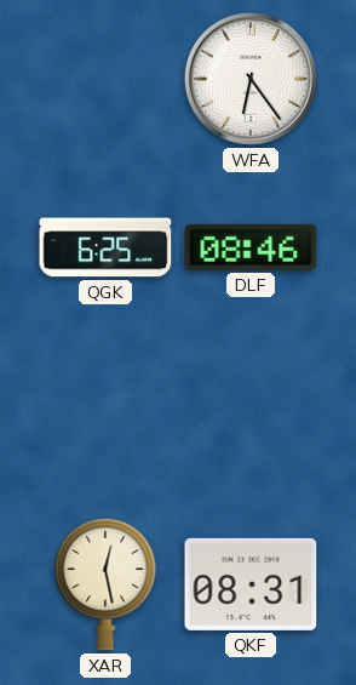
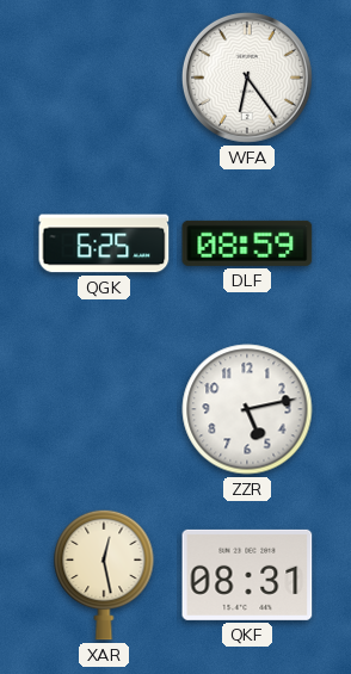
DLF: 08:46 -> 08:59 (247, 243)
ZZR: none -> 5:13 (247, 409)
